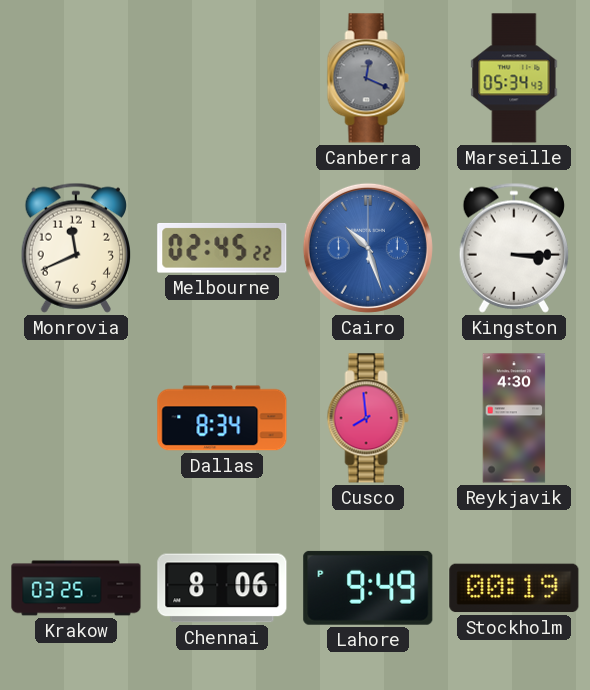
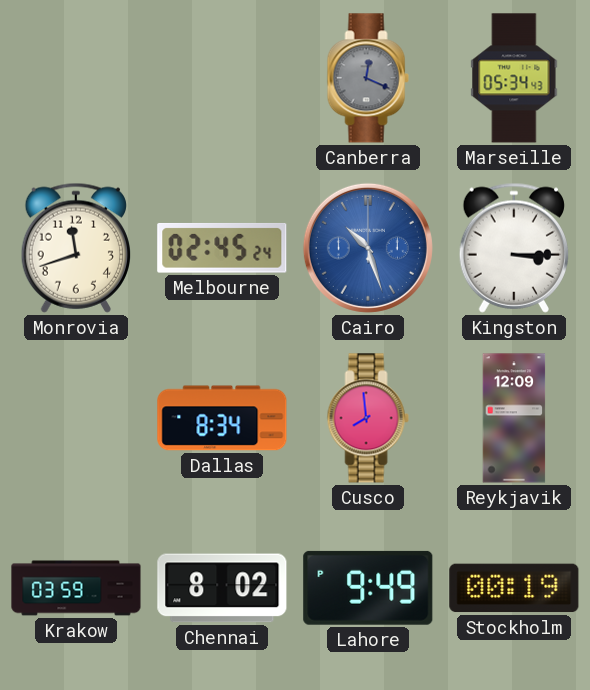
Monrovia: 11:41 -> 11:42 (75, 248)
Melbourne: 02:45:22 -> 02:45:24 (222, 248)
Reykjavik: 4:30 -> 12:09 (514, 418)
Krakow: 03:25 -> 03:59 (76, 588)
Chennai: 8:06 -> 8:02 (222, 588)
